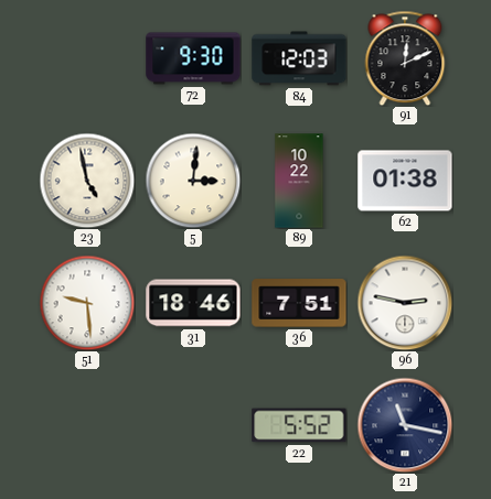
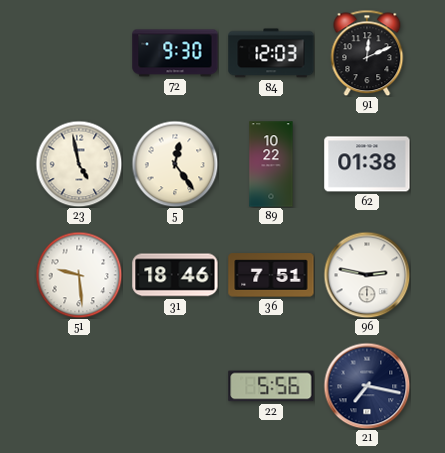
5: 3:01 -> 12:24 (175, 164)
22: 5:52 -> 5:56 (271, 386)
21: 11:17 -> 7:17 (367, 386)
